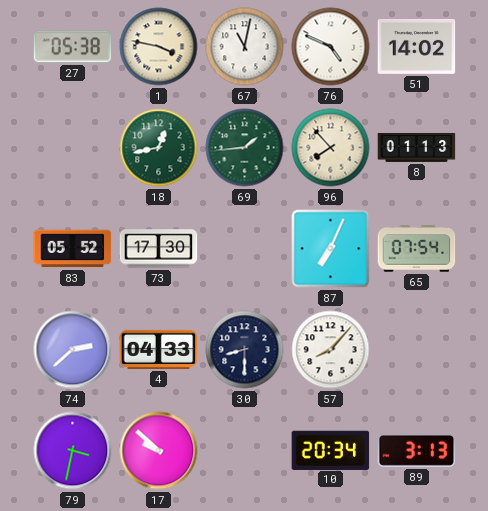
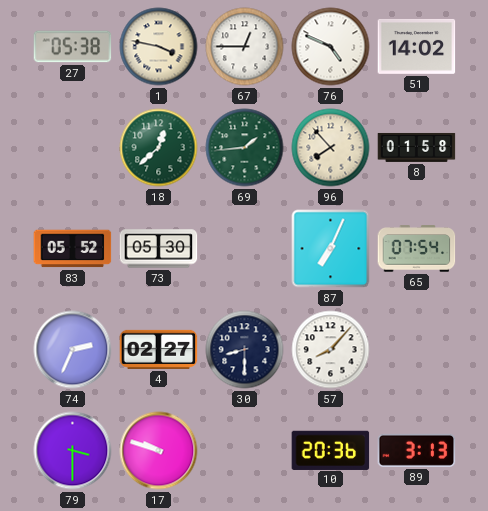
67: 11:02 -> 12:45 (245, 47)
18: 12:43 -> 12:38 (159, 148)
8: 01:13 -> 01:58 (417, 147)
73: 17:30 -> 05:30 (159, 249)
74: 2:38 -> 2:34 (73, 350)
4: 04:33 -> 02:27 (159, 349)
79: 3:32 -> 3:30 (73, 451)
17: 9:52 -> 9:48 (159, 451)
10: 20:34 -> 20:36 (331, 450)
